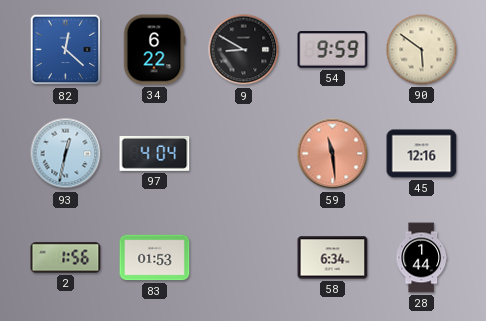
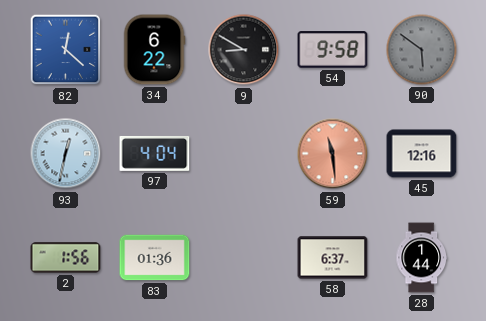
54: 9:59 -> 9:58 (333, 50)
90 dial: cream -> grey (422, 50)
83: 01:53 -> 01:36 (155, 258)
58: 6:34 -> 6:37 (333, 258)
